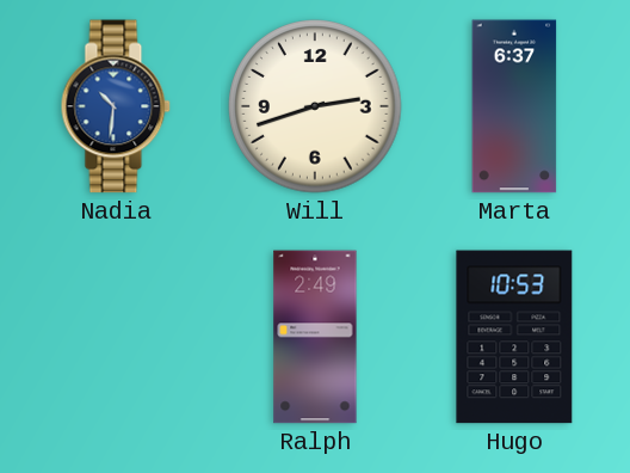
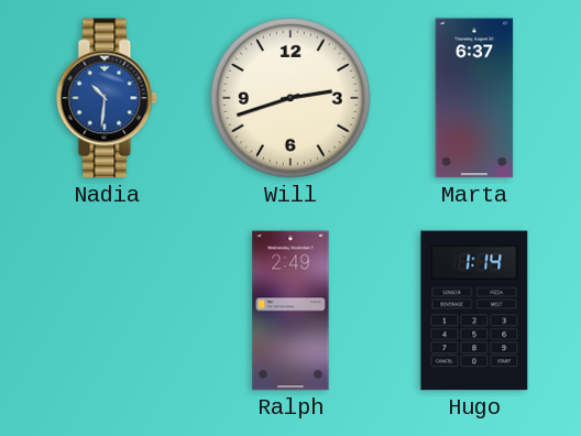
Hugo: 10:53 -> 1:14 (474, 310)
